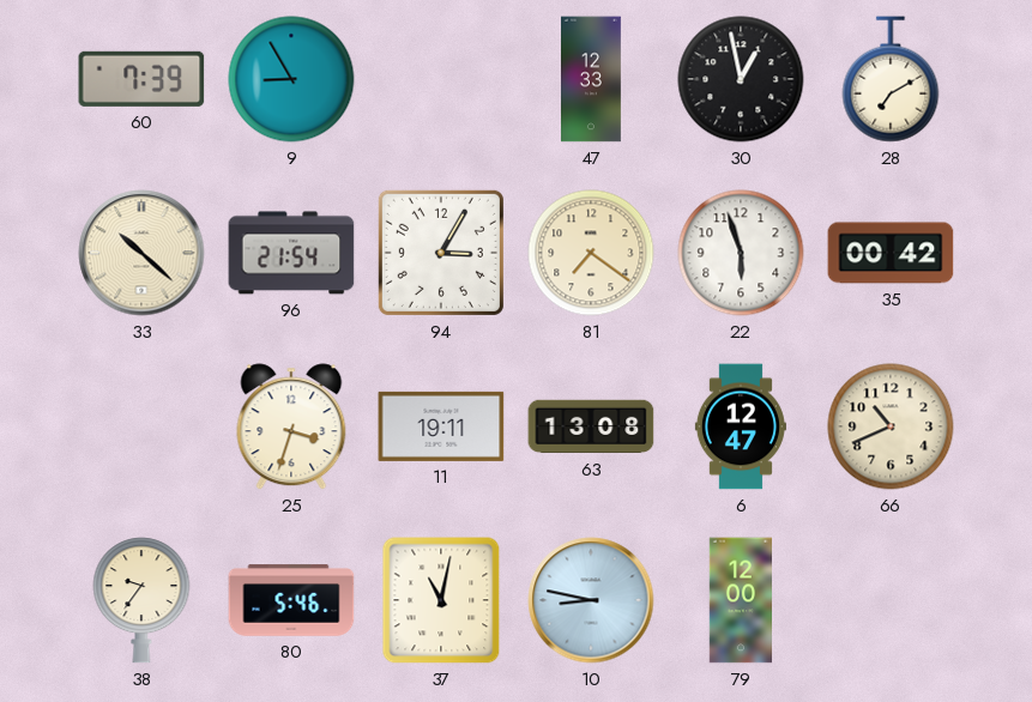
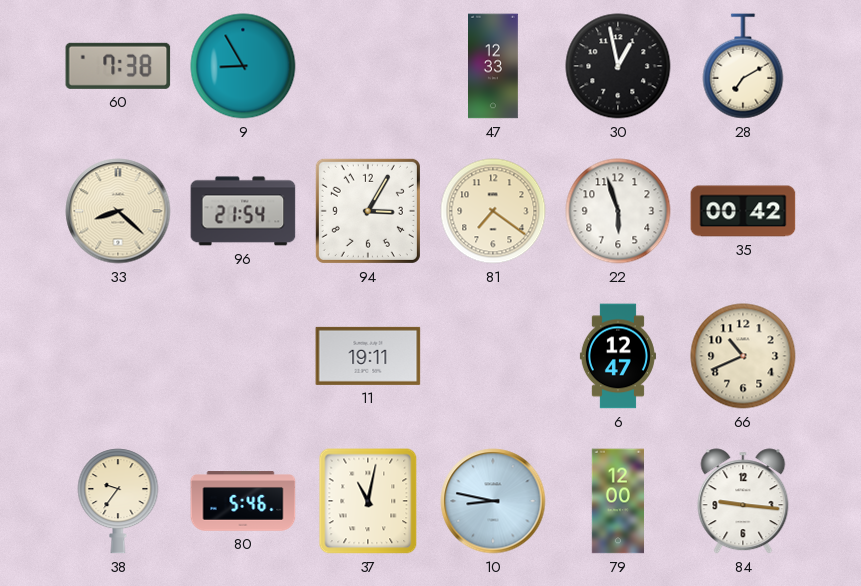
60: 7:39 -> 7:38 (118, 66)
33: 10:22 -> 8:22 (118, 211)
25: 3:33 -> none (291, 426)
63: 13:08 -> none (591, 426)
84: none -> 9:16 (743, 501)
